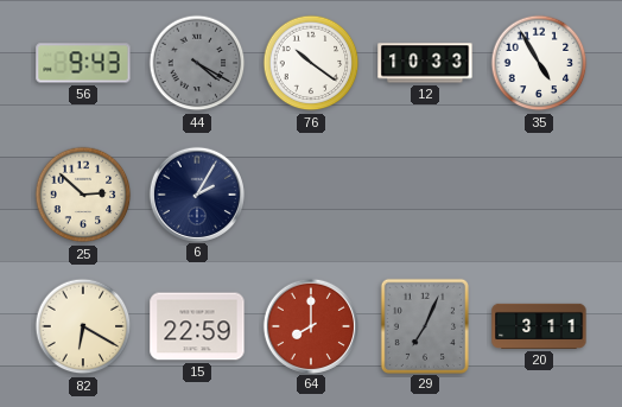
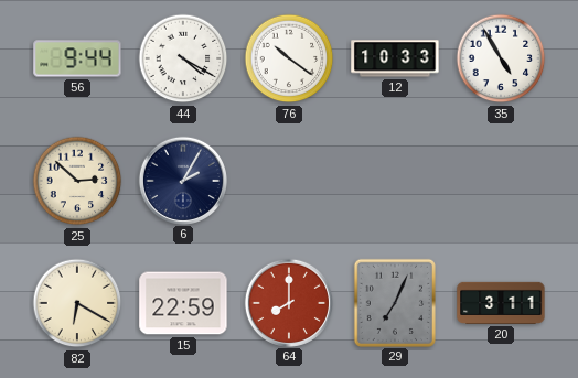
56: 9:43 -> 9:44 (77, 58)
44 dial: grey -> white (183, 58)
